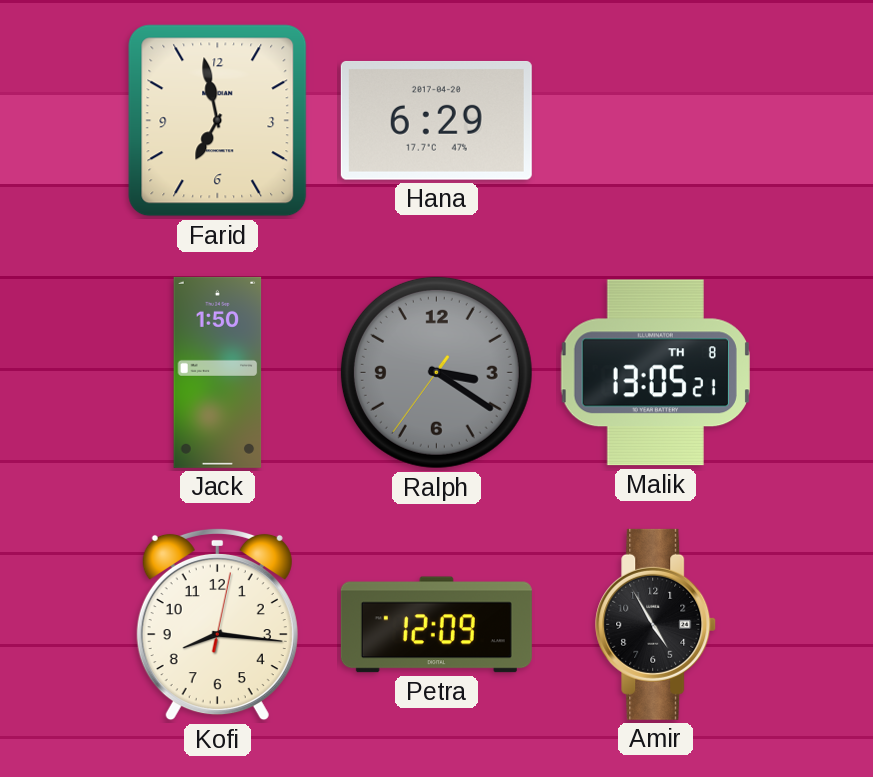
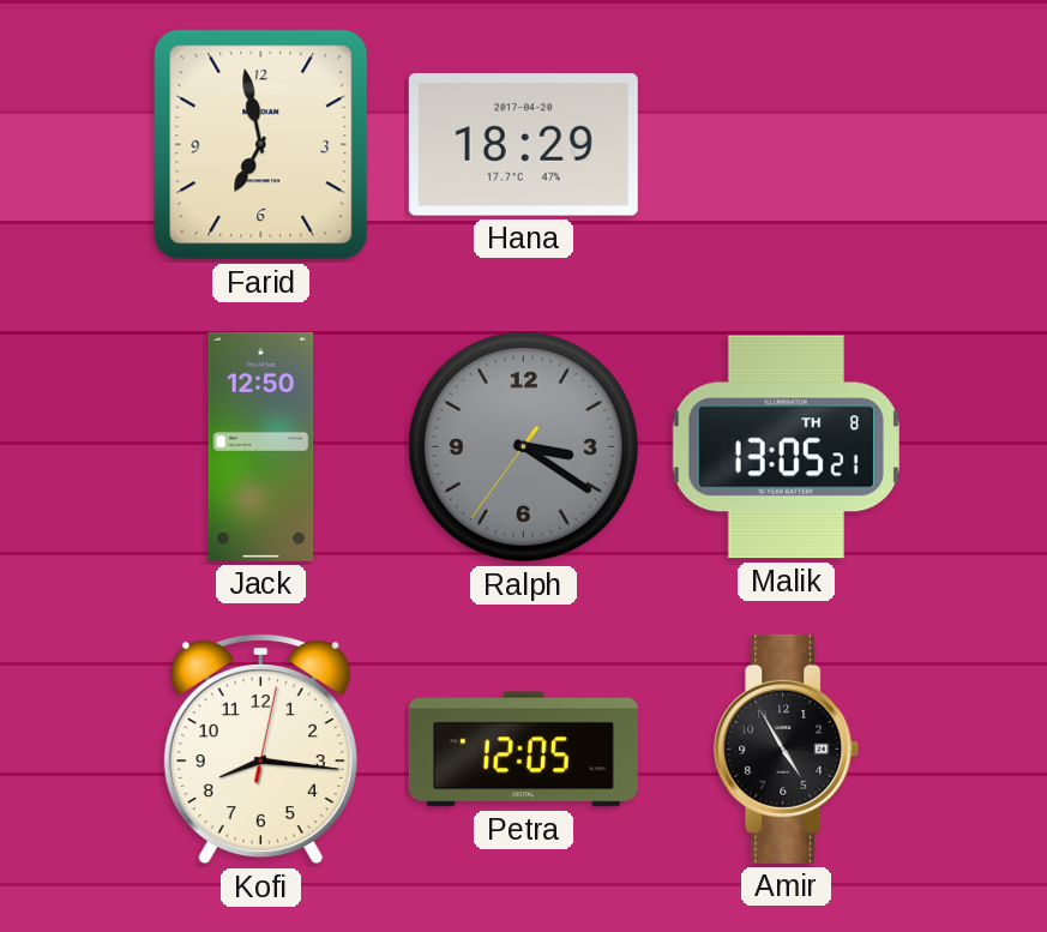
Hana: 6:29 -> 18:29 (523, 144)
Jack: 1:50 -> 12:50 (261, 446)
Petra: 12:09 -> 12:05 (523, 750)
